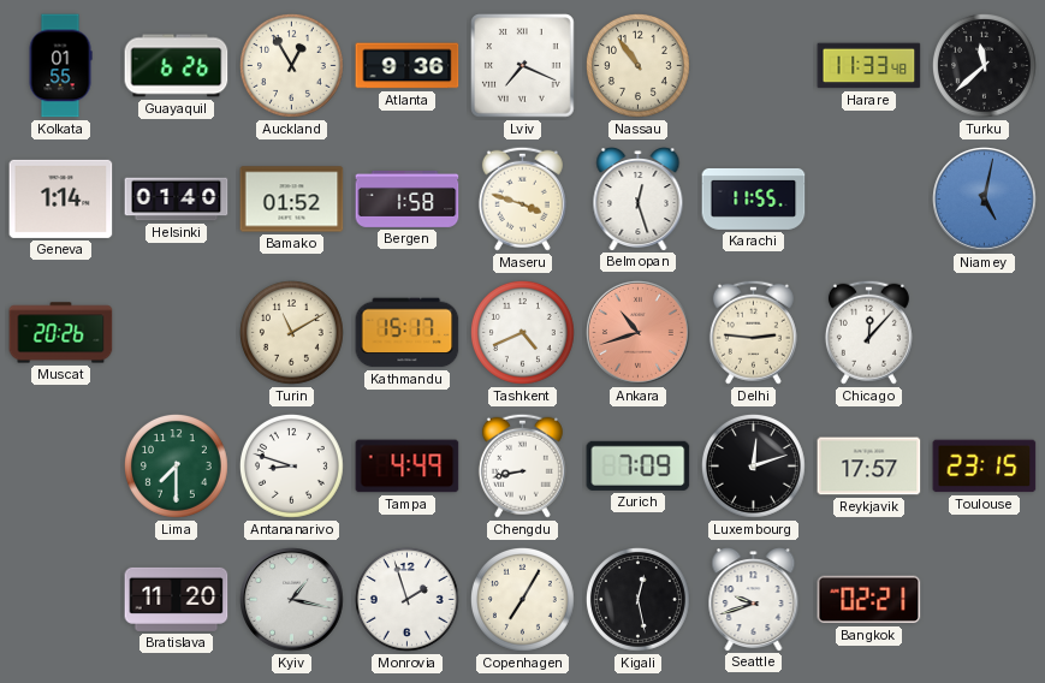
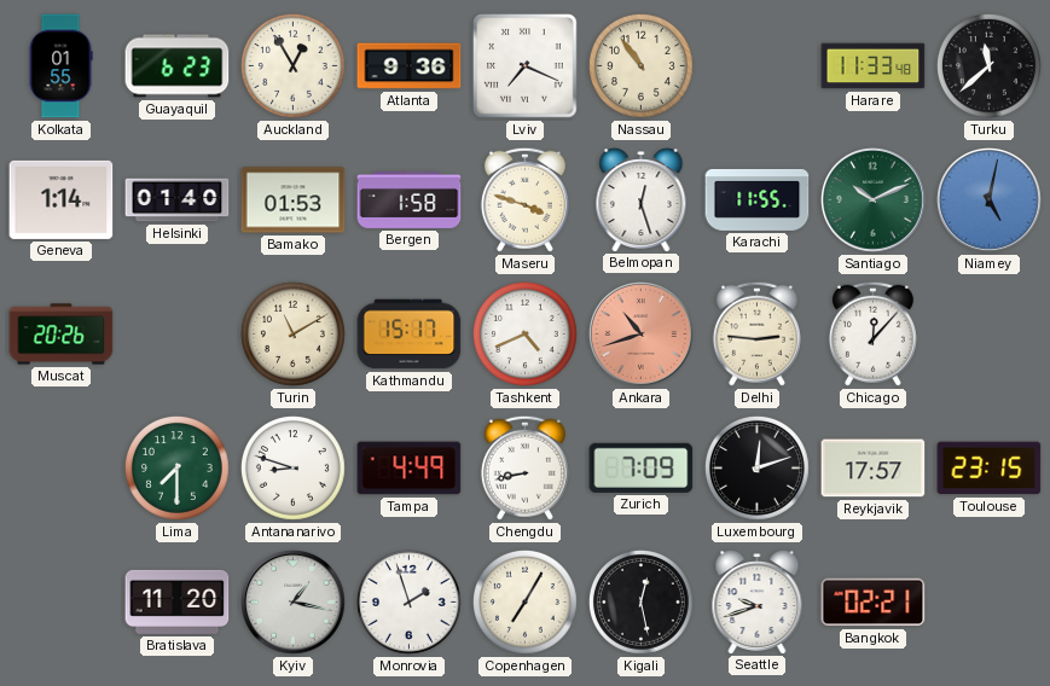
Guayaquil: 6:26 -> 6:23 (178, 66)
Bamako: 01:52 -> 01:53 (294, 200)
Santiago: none -> 10:11 (874, 200)
